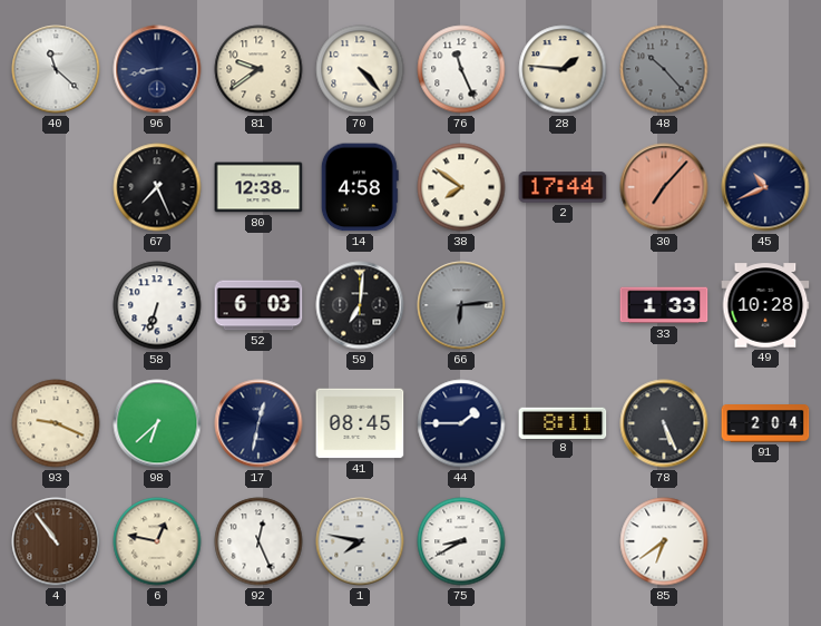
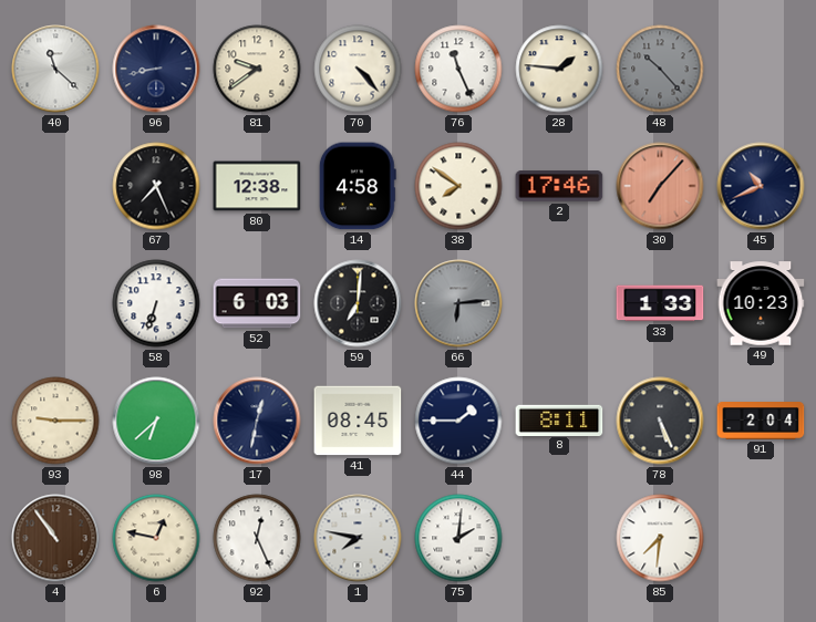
2: 17:44 -> 17:46 (559, 186)
49: 10:28 -> 10:23 (761, 303)
93: 9:19 -> 9:15 (55, 421)
75: 8:40 -> 2:01 (458, 538)
85: 6:39 -> 7:31 (660, 538)
